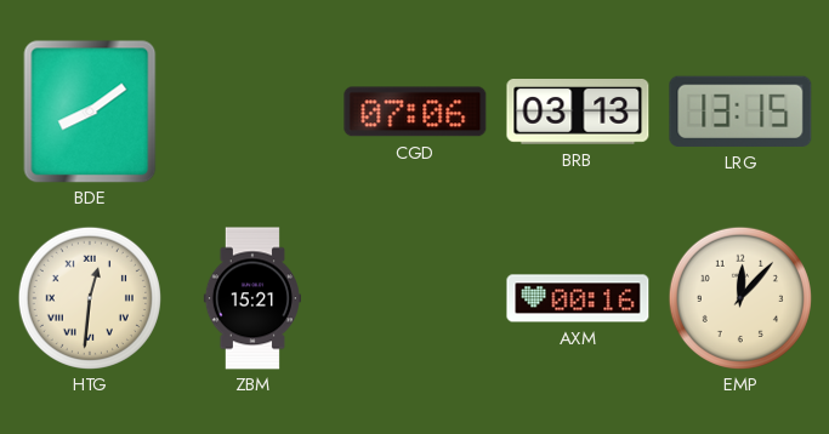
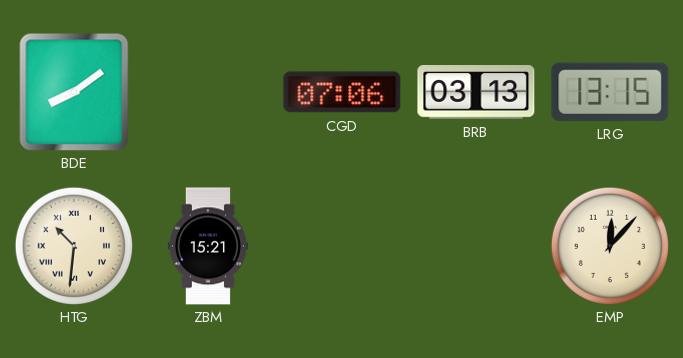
HTG: 12:31 -> 10:31 (74, 246)
AXM: 00:16 -> none (578, 298)
